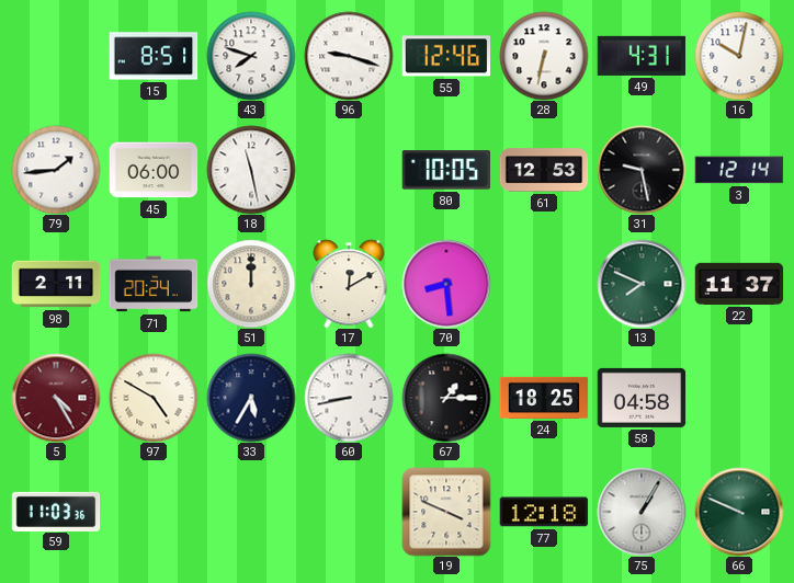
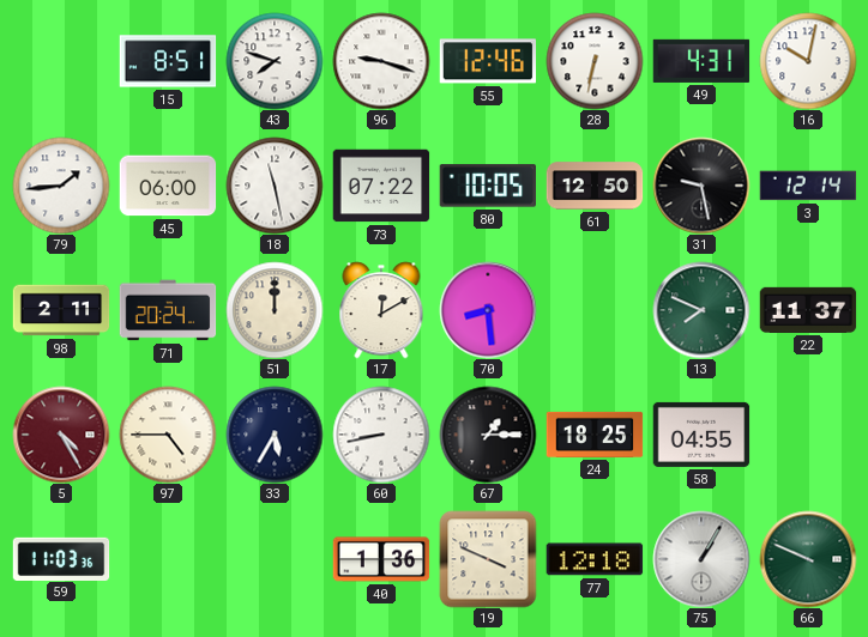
73: none -> 07:22 (381, 186)
61: 12:53 -> 12:50 (595, 186)
97: 4:50 -> 4:45 (168, 435)
58: 04:58 -> 04:55 (701, 435)
40: none -> 1:36 (381, 559)
